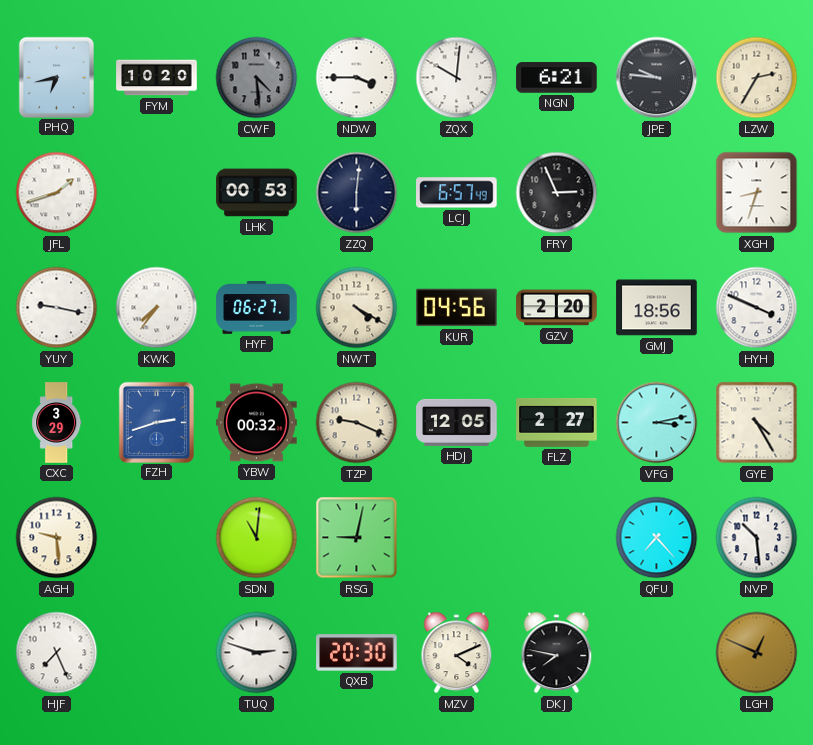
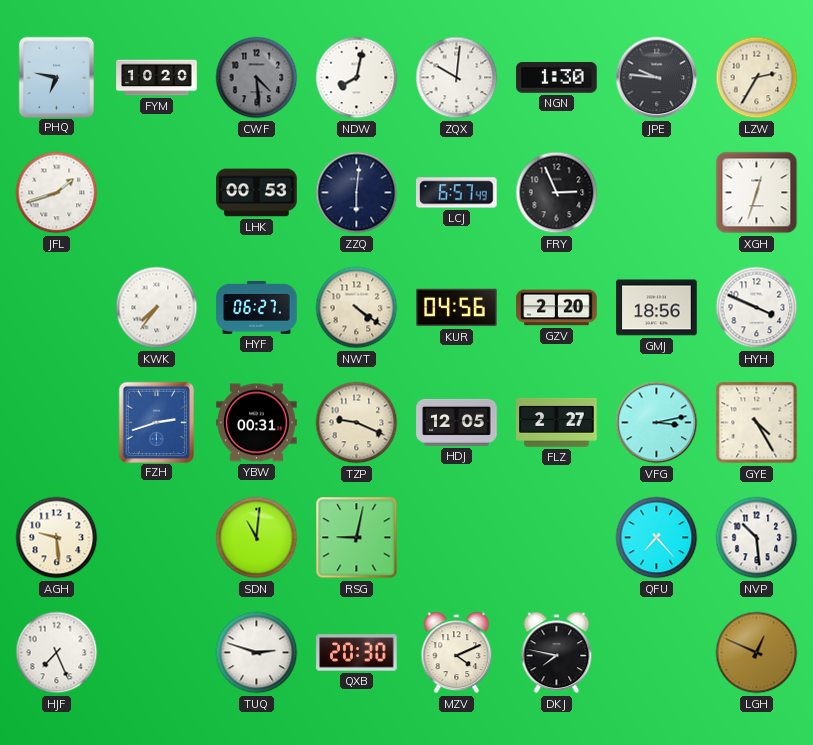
PHQ: 6:43 -> 6:47 (56, 77)
NDW: 3:45 -> 8:02 (357, 78)
NGN: 6:21 -> 1:30 (557, 78)
XGH: 8:33 -> 12:33 (757, 193)
YUY: 9:17 -> none (57, 308)
NWT: 4:20 -> 4:21 (357, 308)
CXC: 3:29 -> none (57, 423)
YBW: 00:32 -> 00:31 (257, 423)
